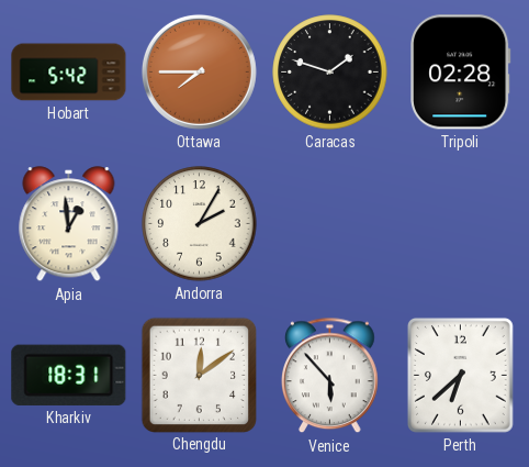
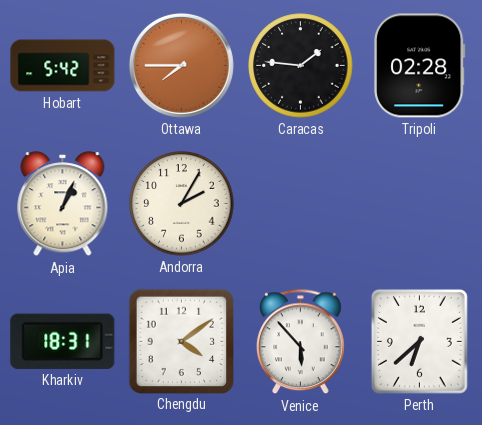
Caracas: 1:48 -> 1:46 (301, 66)
Apia: 12:59 -> 1:04 (63, 204)
Chengdu: 12:09 -> 4:09 (181, 341)
